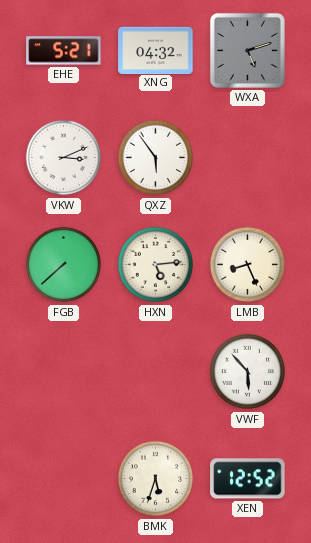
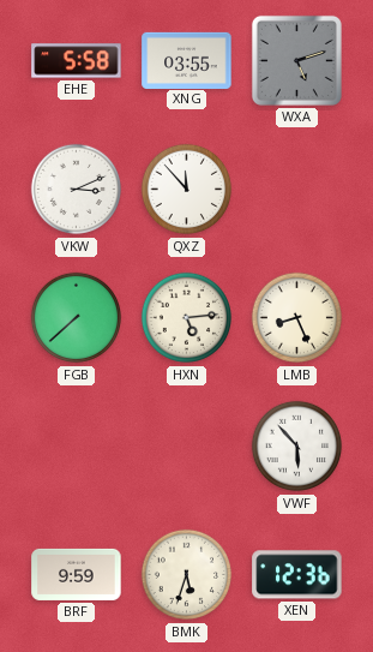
EHE: 5:21 -> 5:58 (77, 61)
XNG: 04:32 -> 03:55 (187, 60)
QXZ: 5:54 -> 11:53 (187, 190)
BRF: none -> 9:59 (77, 574)
XEN: 12:52 -> 12:36 (297, 575)
